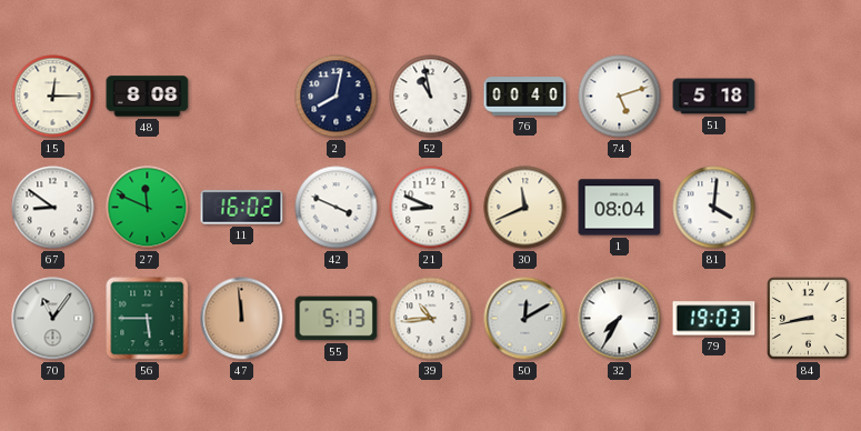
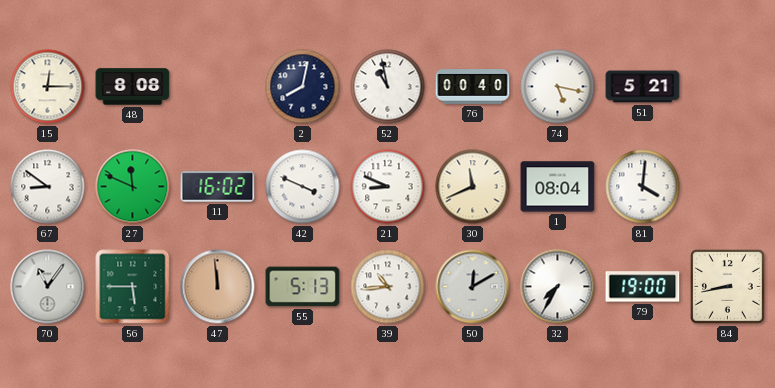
74: 5:12 -> 5:17 (558, 87)
51: 5:18 -> 5:21 (643, 87)
79: 19:03 -> 19:00 (643, 287)
